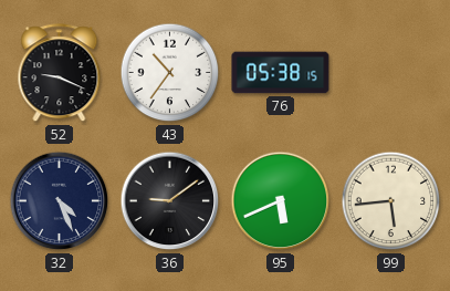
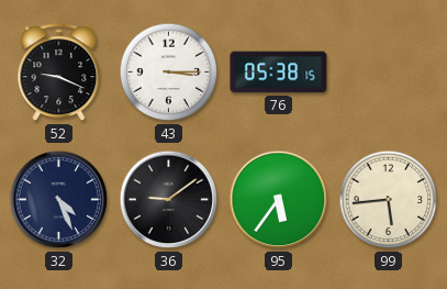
43: 10:36 -> 3:15 (169, 73)
95: 5:41 -> 5:36 (279, 200)
